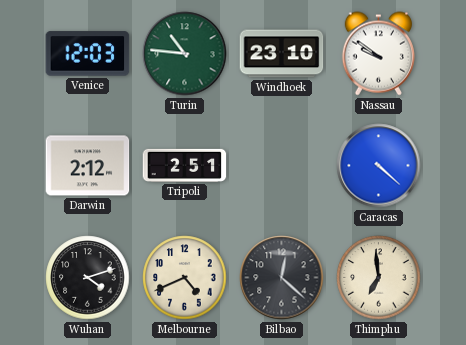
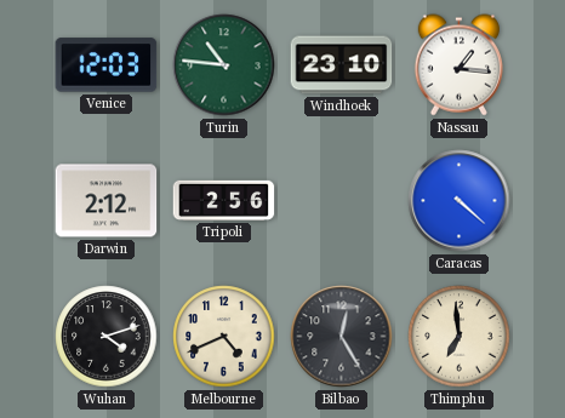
Nassau: 9:51 -> 1:16 (458, 65)
Tripoli: 2:51 -> 2:56 (224, 200)
Bilbao: 12:22 -> 12:25 (342, 337)
